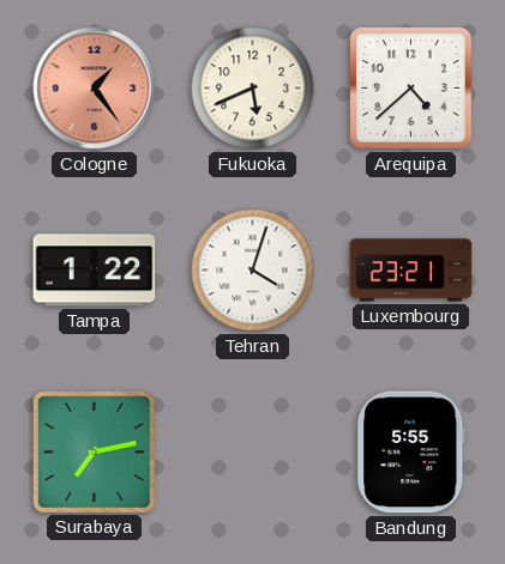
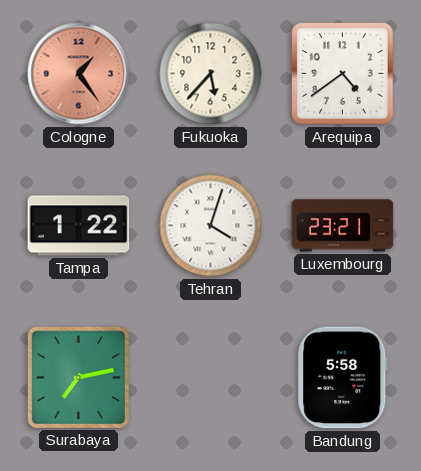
Fukuoka: 5:41 -> 5:37 (211, 74)
Arequipa: 4:38 -> 4:39 (343, 74)
Bandung: 5:55 -> 5:58 (343, 378)
